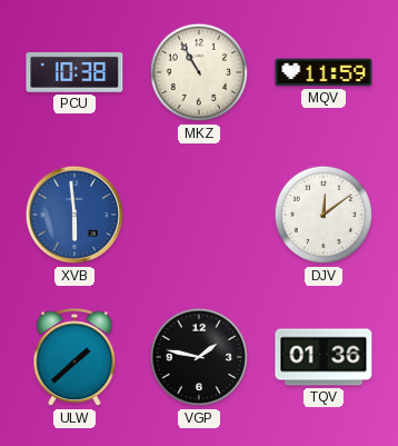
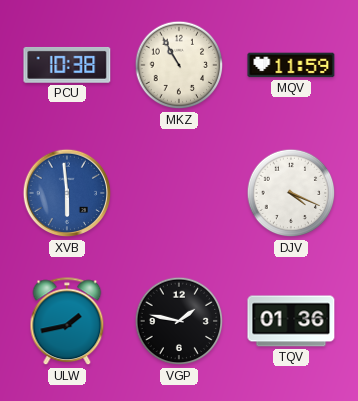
DJV: 12:09 -> 4:19 (291, 193)
ULW: 1:38 -> 1:43 (67, 322)
